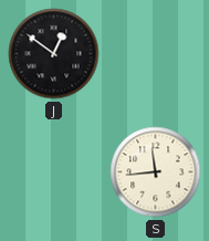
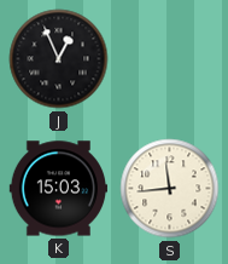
J: 12:51 -> 12:56 (59, 59)
K: none -> 15:03 (58, 189)
